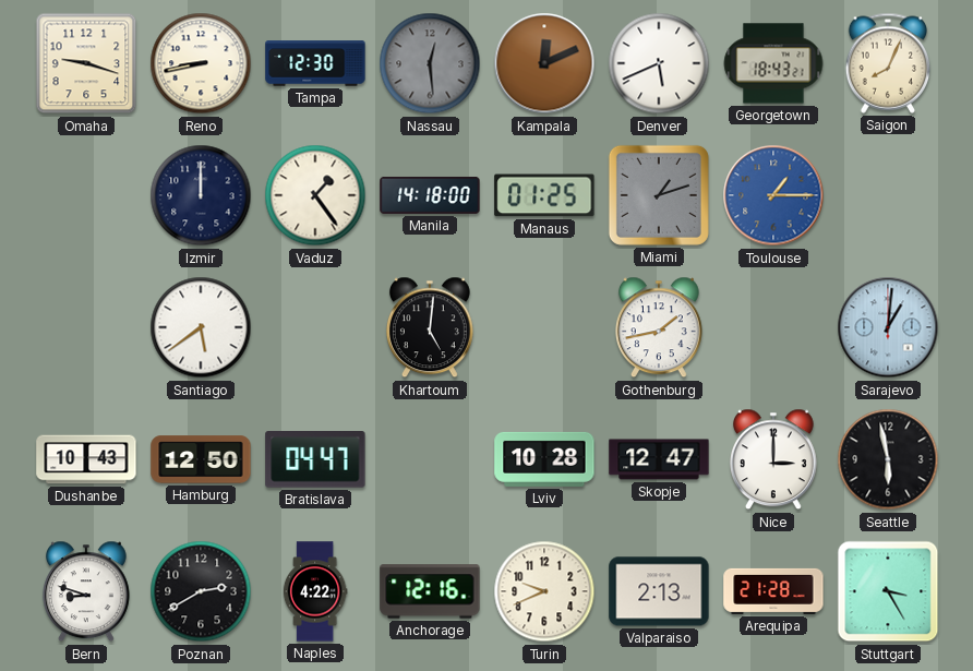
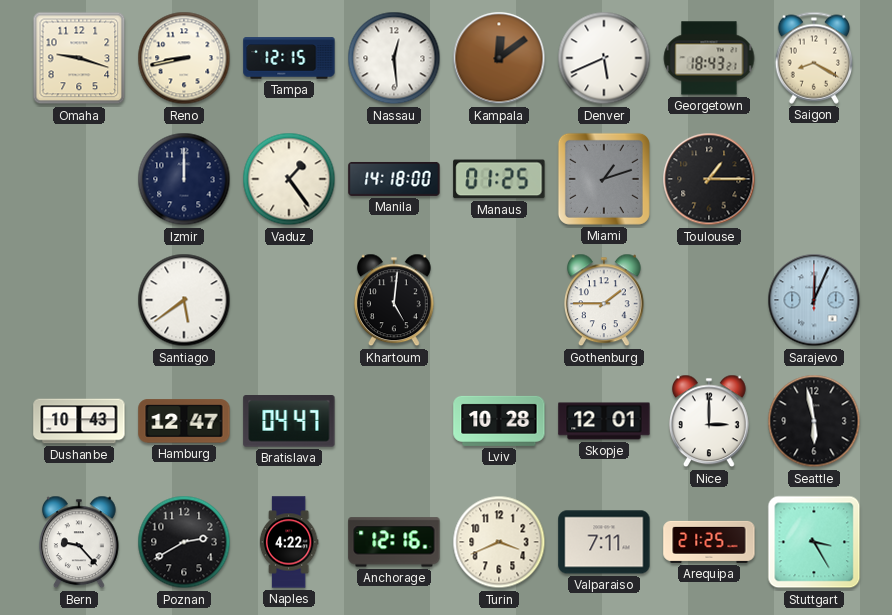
Tampa: 12:30 -> 12:15 (289, 58)
Nassau dial: grey -> white (394, 58)
Kampala: 12:11 -> 12:09 (499, 58)
Saigon: 8:04 -> 8:20 (814, 58)
Toulouse dial: blue -> black (709, 179)
Gothenburg: 1:43 -> 1:45 (604, 300)
Sarajevo: 1:01 -> 12:04 (814, 300)
Hamburg: 12:50 -> 12:47 (184, 421)
Skopje: 12:47 -> 12:01 (604, 421)
Bern: 8:48 -> 9:23 (79, 542)
Turin: 9:41 -> 3:41 (499, 542)
Valparaiso: 2:13 -> 7:11 (604, 542)
Arequipa: 21:28 -> 21:25 (709, 542)
